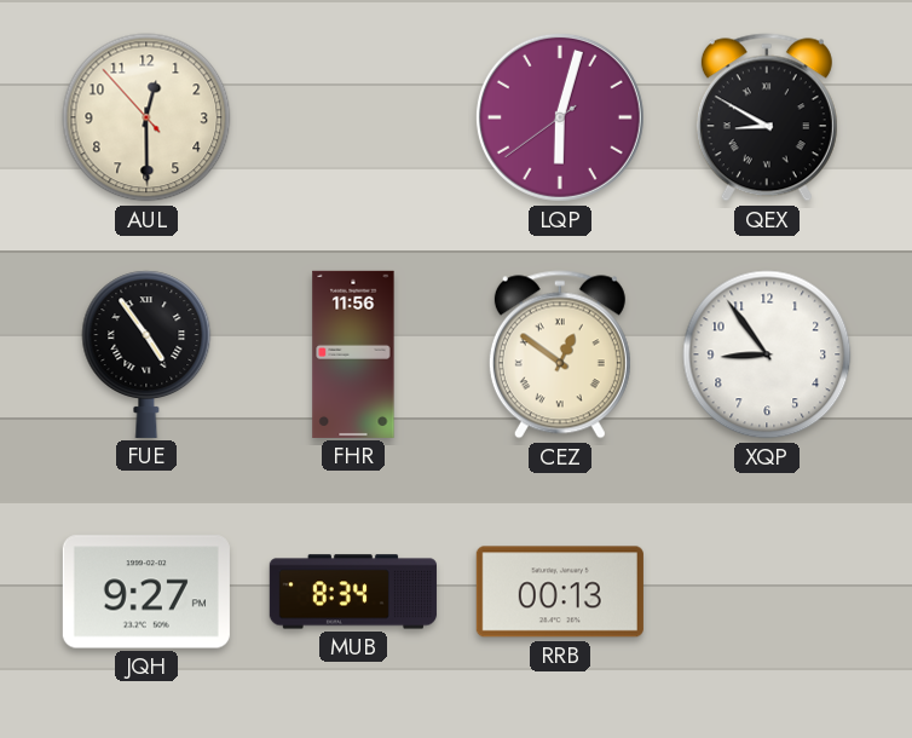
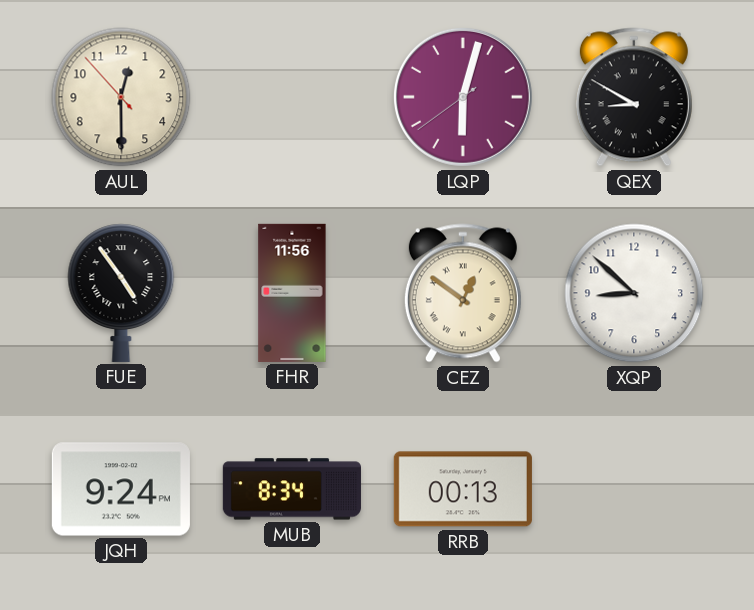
XQP: 8:54 -> 8:52 (634, 293)
JQH: 9:27 -> 9:24 (121, 489)
